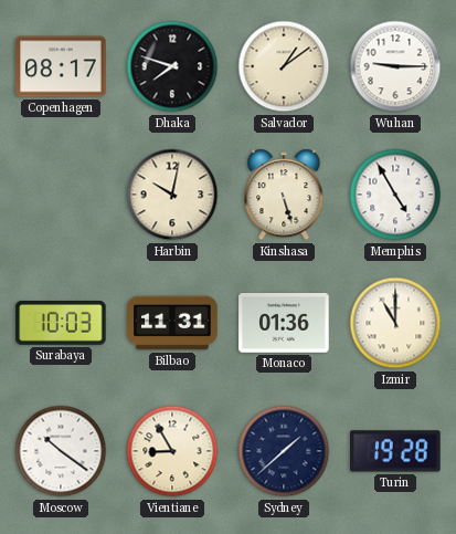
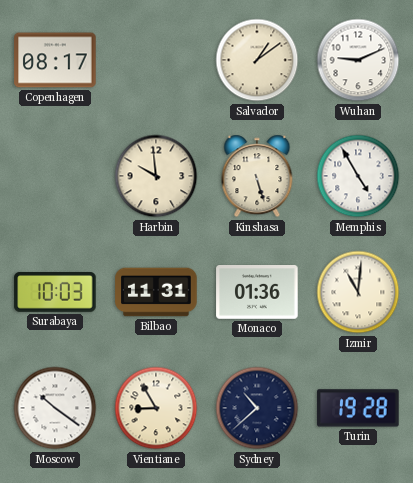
Dhaka: 7:48 -> none (172, 66)
Wuhan: 9:15 -> 9:11 (358, 60)
Harbin: 10:02 -> 9:59 (156, 176)
Izmir: 11:00 -> 11:01 (358, 292)
Sydney: 1:38 -> 10:38 (257, 408)
